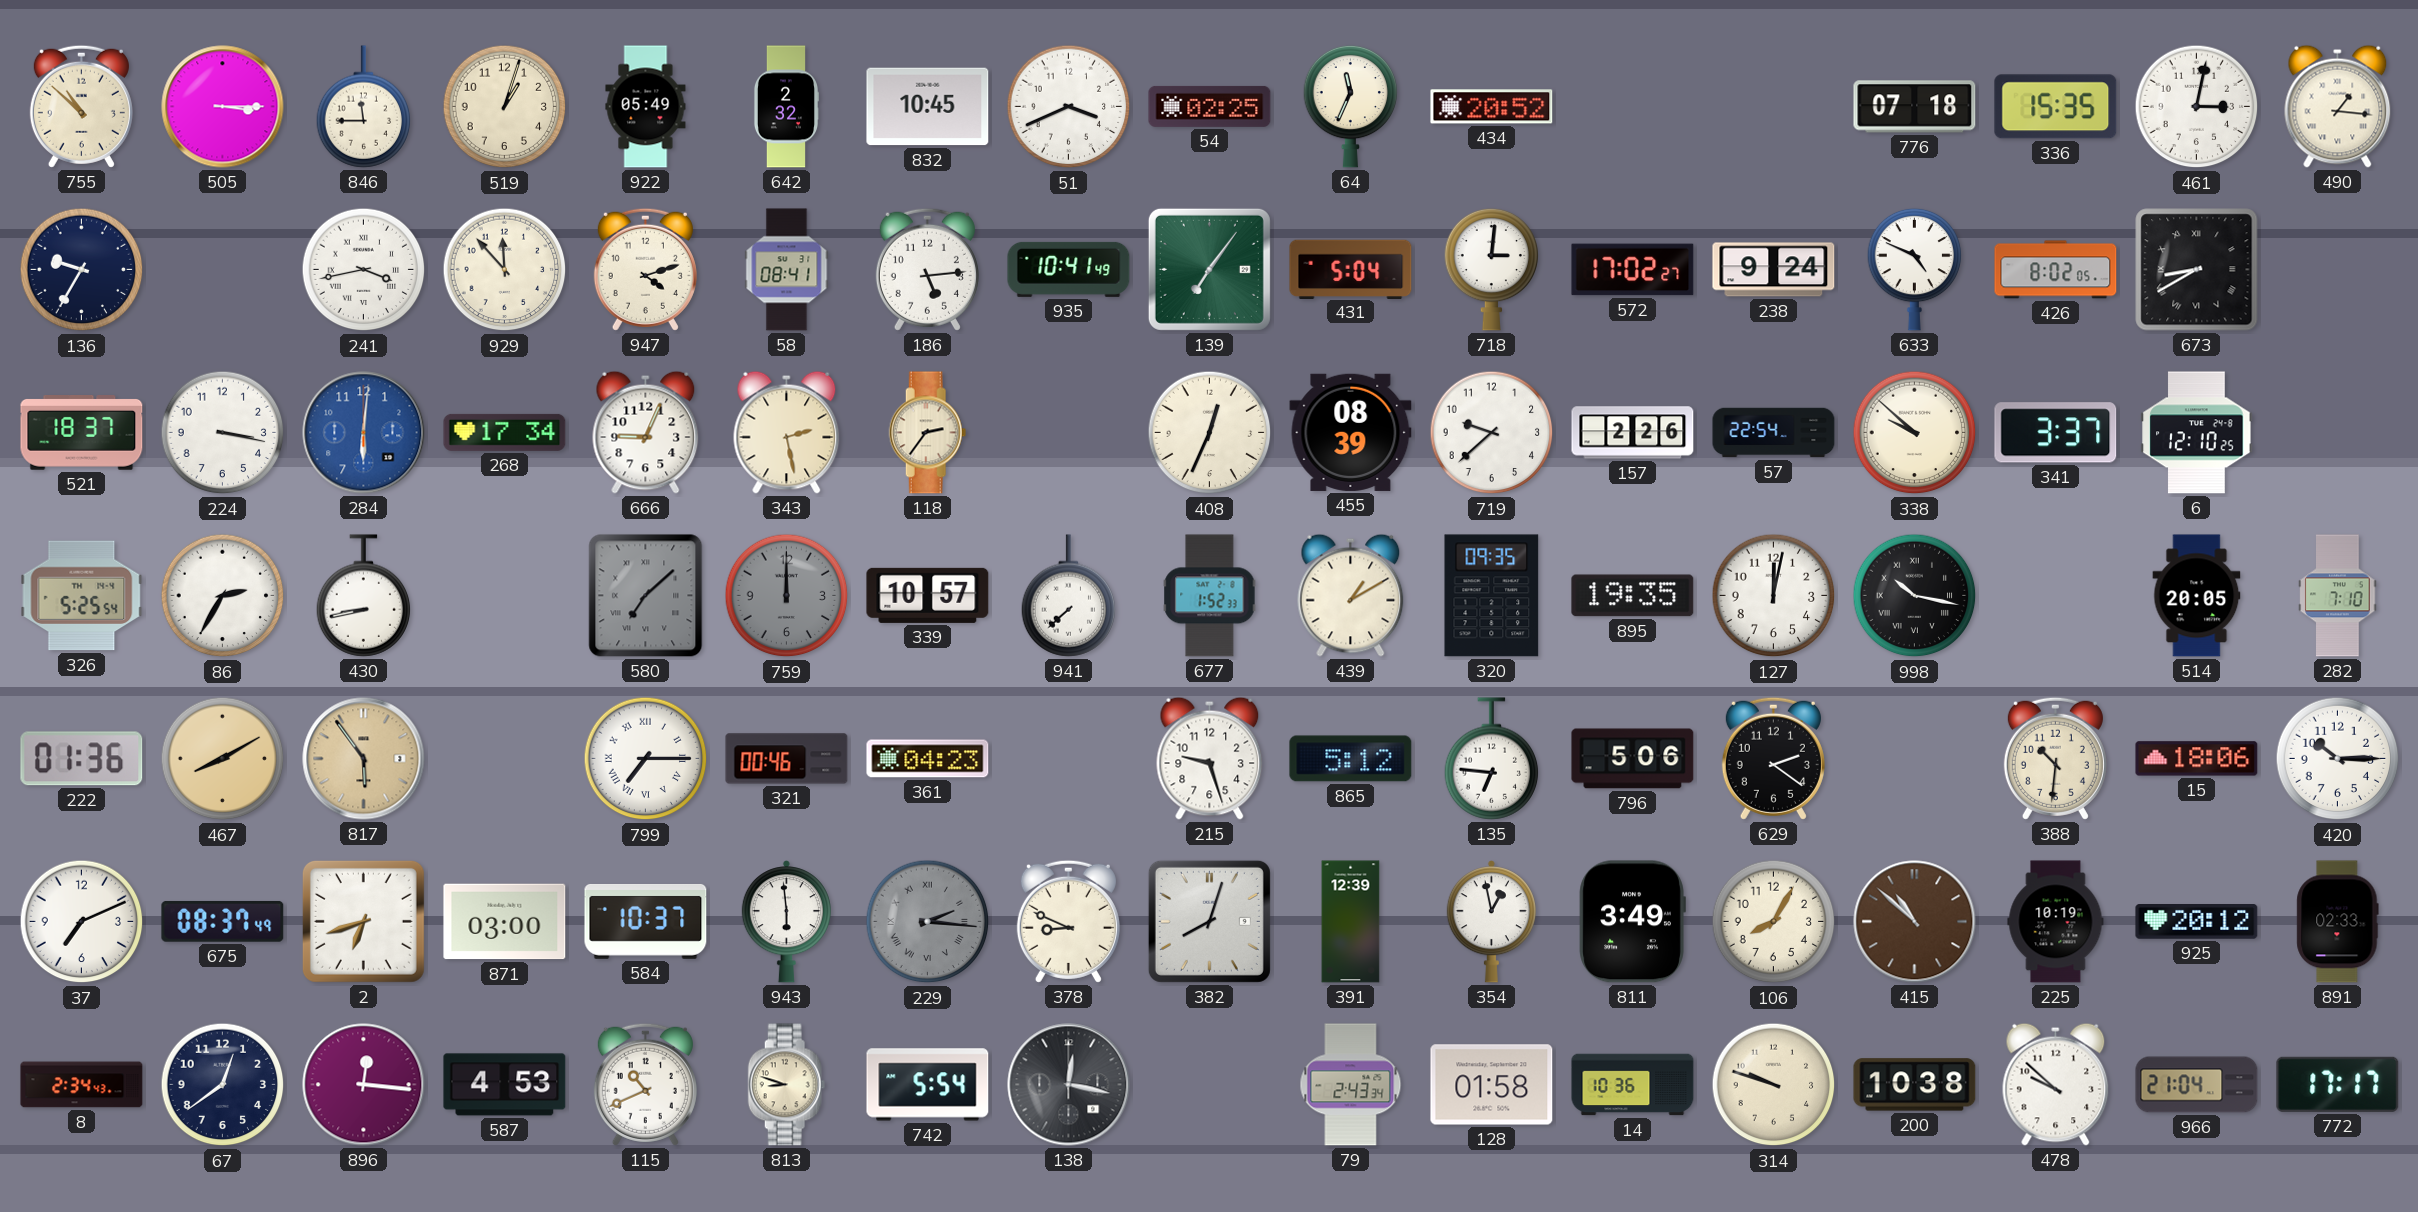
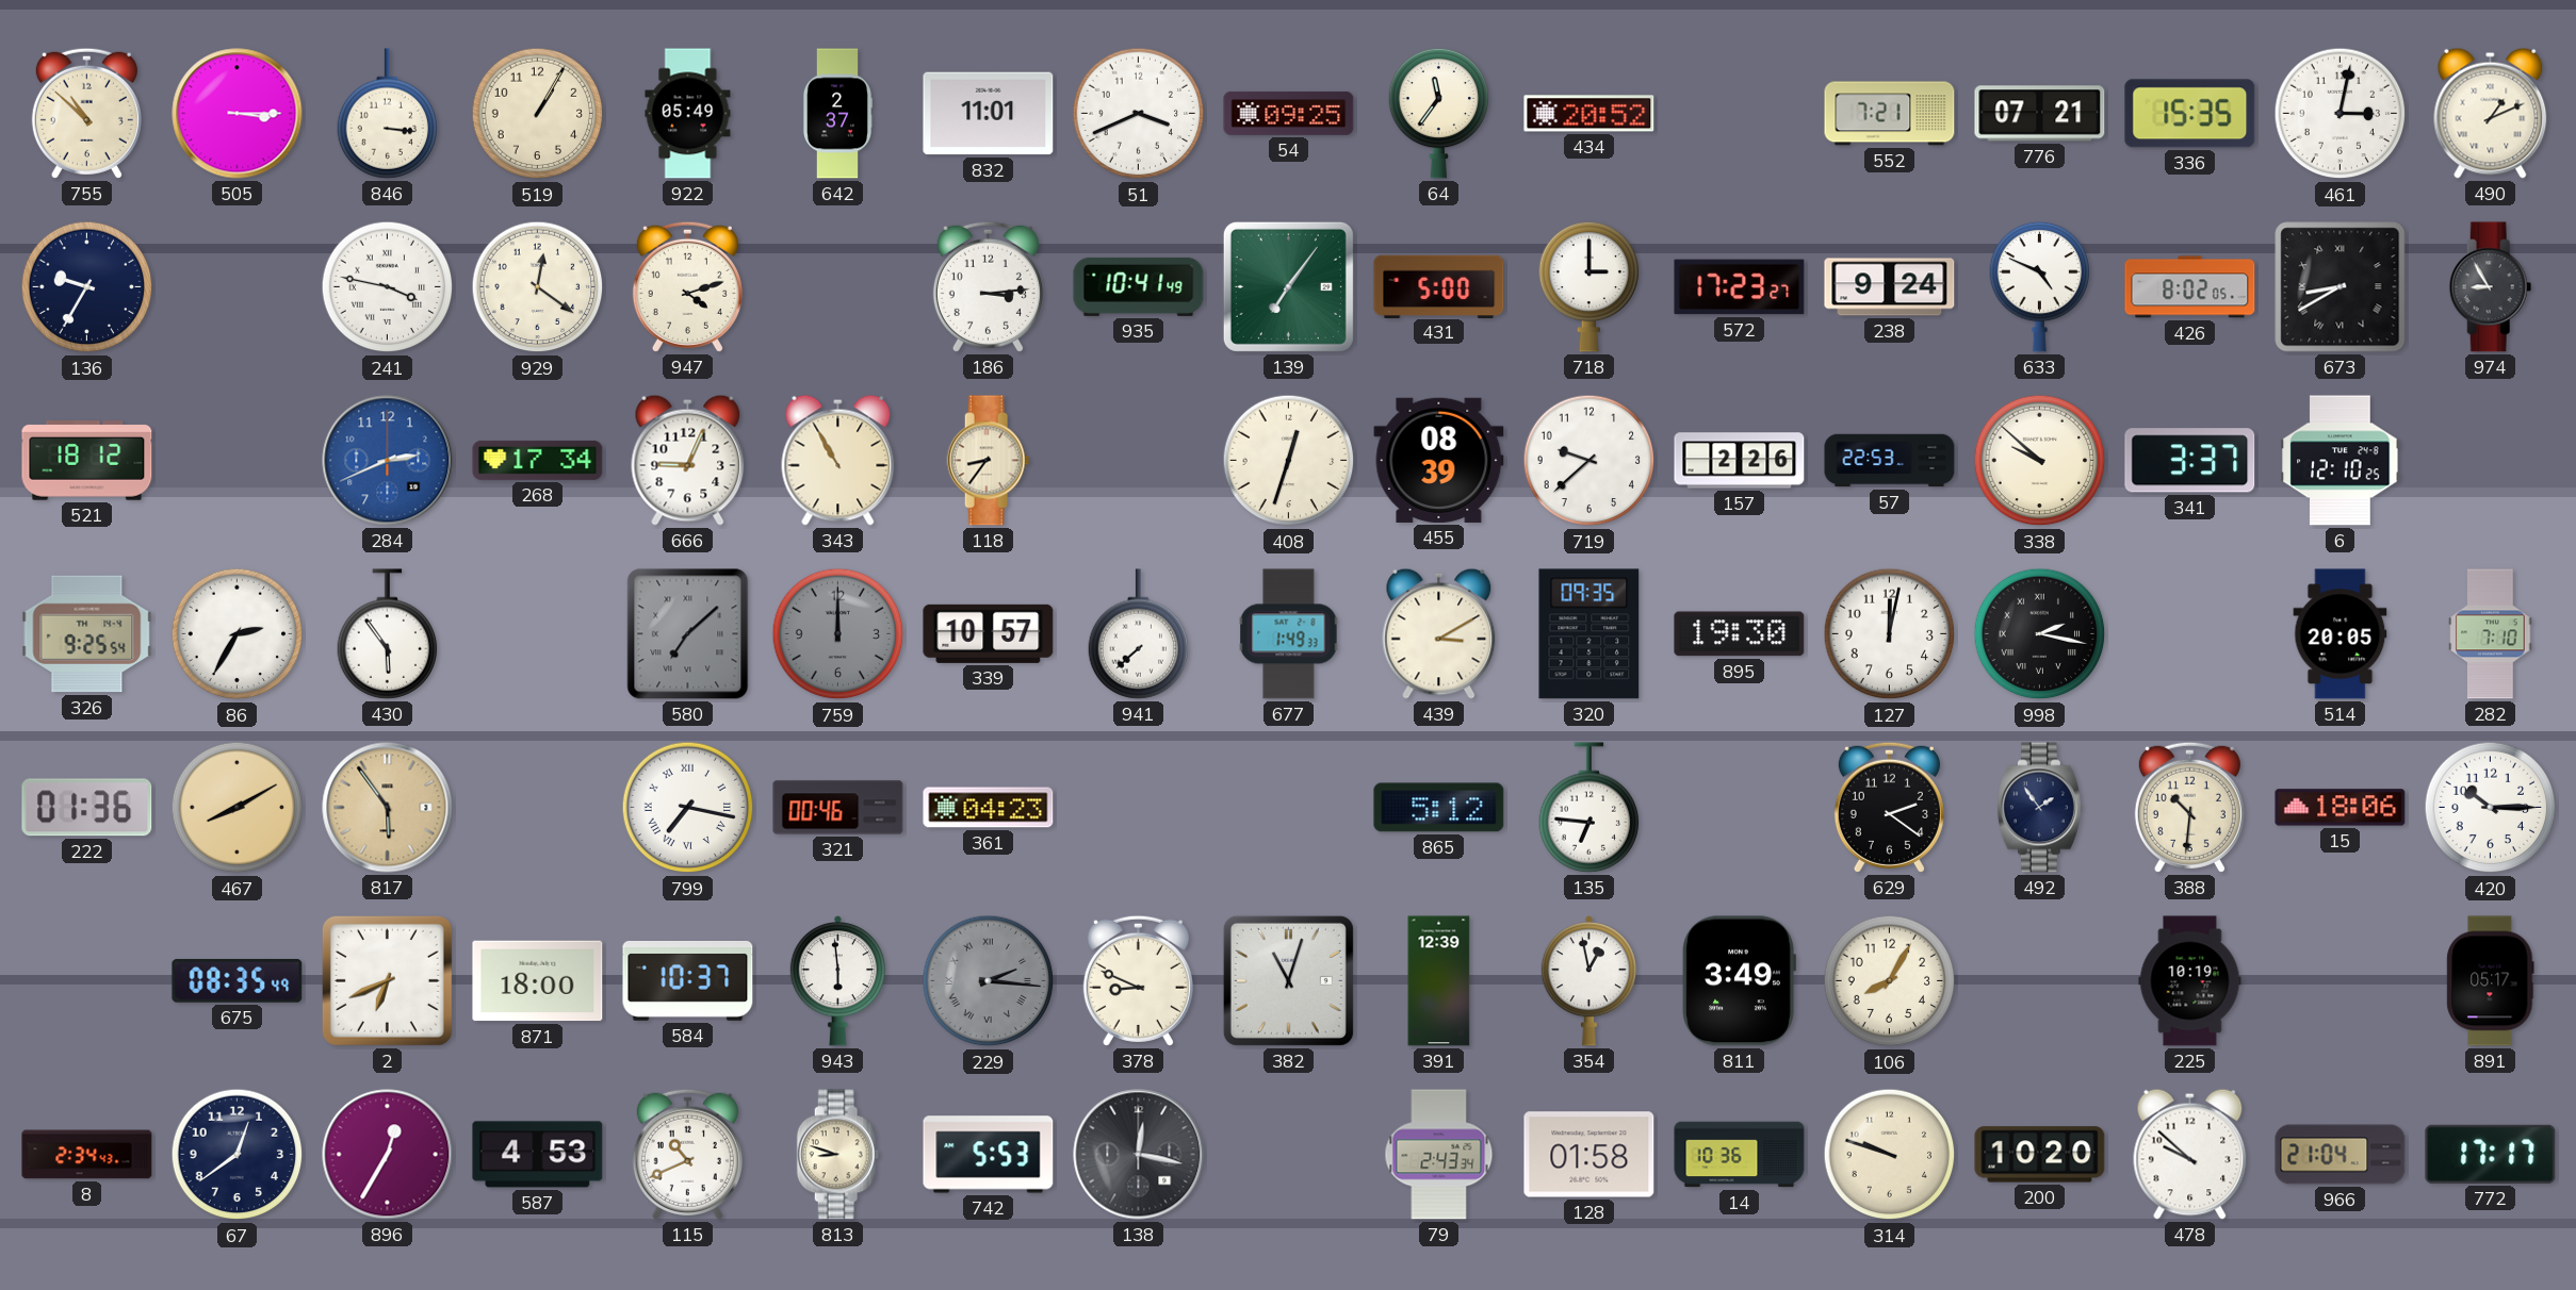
846: 11:45 -> 3:16 (388, 114)
519: 1:03 -> 1:05 (538, 114)
642: 2:32 -> 2:37 (836, 114)
832: 10:45 -> 11:01 (989, 114)
54: 02:25 -> 09:25 (1289, 113)
64: 11:34 -> 11:36 (1439, 113)
552: none -> 7:21 (1890, 114)
776: 07:18 -> 07:21 (2040, 114)
490: 1:16 -> 1:11 (2491, 113)
241: 3:43 -> 3:47 (388, 287)
929: 11:53 -> 12:21 (538, 287)
58: 08:41 -> none (787, 270)
186: 5:14 -> 3:14 (988, 286)
431: 5:04 -> 5:00 (1439, 286)
718: 3:01 -> 3:00 (1589, 286)
572: 17:02 -> 17:23 (1740, 287)
974: none -> 8:55 (2491, 287)
521: 18:37 -> 18:12 (87, 461)
224: 3:17 -> none (223, 433)
284: 6:01 -> 2:41 (388, 461)
343: 2:28 -> 10:55 (838, 460)
118: 2:36 -> 8:36 (989, 461)
408: 12:34 -> 12:33 (1289, 461)
57: 22:54 -> 22:53 (1890, 461)
326: 5:25 -> 9:25 (87, 634)
430: 8:43 -> 5:54 (388, 634)
677: 1:52 -> 1:49 (1289, 634)
439: 1:10 -> 3:10 (1439, 633)
895: 19:35 -> 19:30 (1740, 634)
998: 10:17 -> 2:17 (2040, 634)
799: 7:15 -> 7:17 (688, 808)
215: 9:27 -> none (1210, 758)
796: 5:06 -> none (1633, 759)
492: none -> 1:54 (2039, 808)
37: 7:11 -> none (82, 922)
675: 08:37 -> 08:35 (238, 980)
2: 6:42 -> 6:41 (387, 980)
871: 03:00 -> 18:00 (538, 981)
382: 8:03 -> 11:03 (1288, 980)
415: 10:52 -> none (1915, 922)
925: 20:12 -> none (2197, 922)
891: 02:33 -> 05:17 (2491, 981)
896: 12:16 -> 12:35 (388, 1155)
742: 5:54 -> 5:53 (989, 1155)
200: 10:38 -> 10:20 (2040, 1155)
